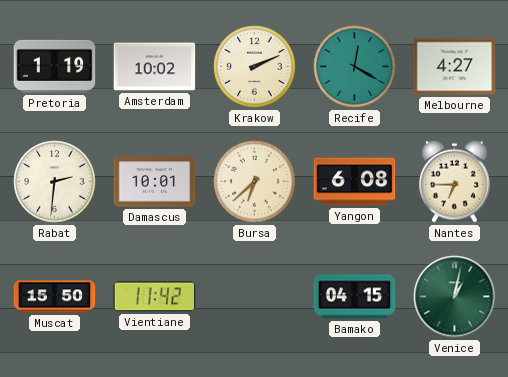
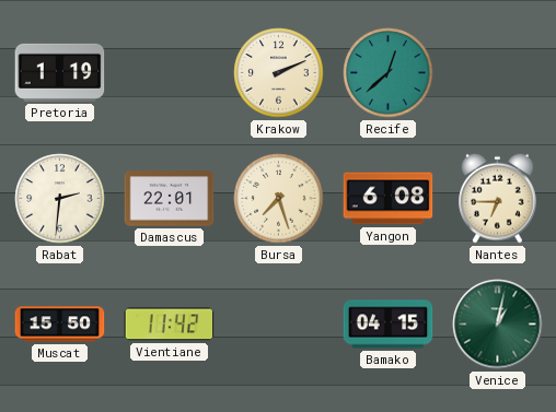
Amsterdam: 10:02 -> none (155, 67)
Recife: 12:20 -> 12:38 (389, 73)
Melbourne: 4:27 -> none (455, 67)
Damascus: 10:01 -> 22:01 (170, 199)
Bursa: 6:38 -> 7:27 (279, 199)
